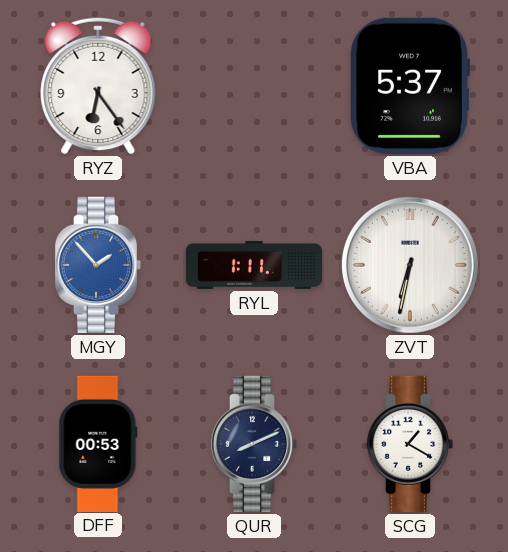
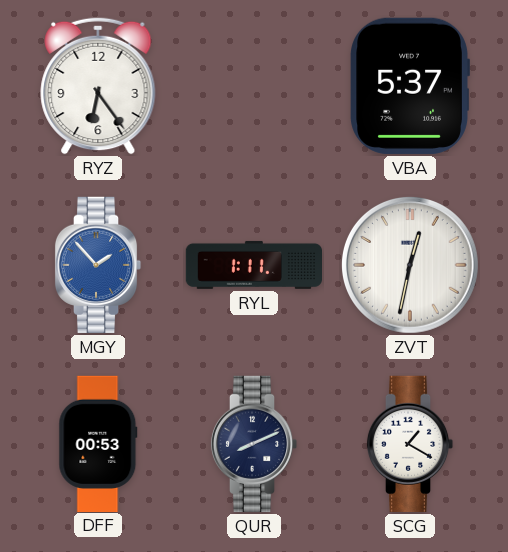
ZVT: 6:32 -> 12:32 (410, 265)
